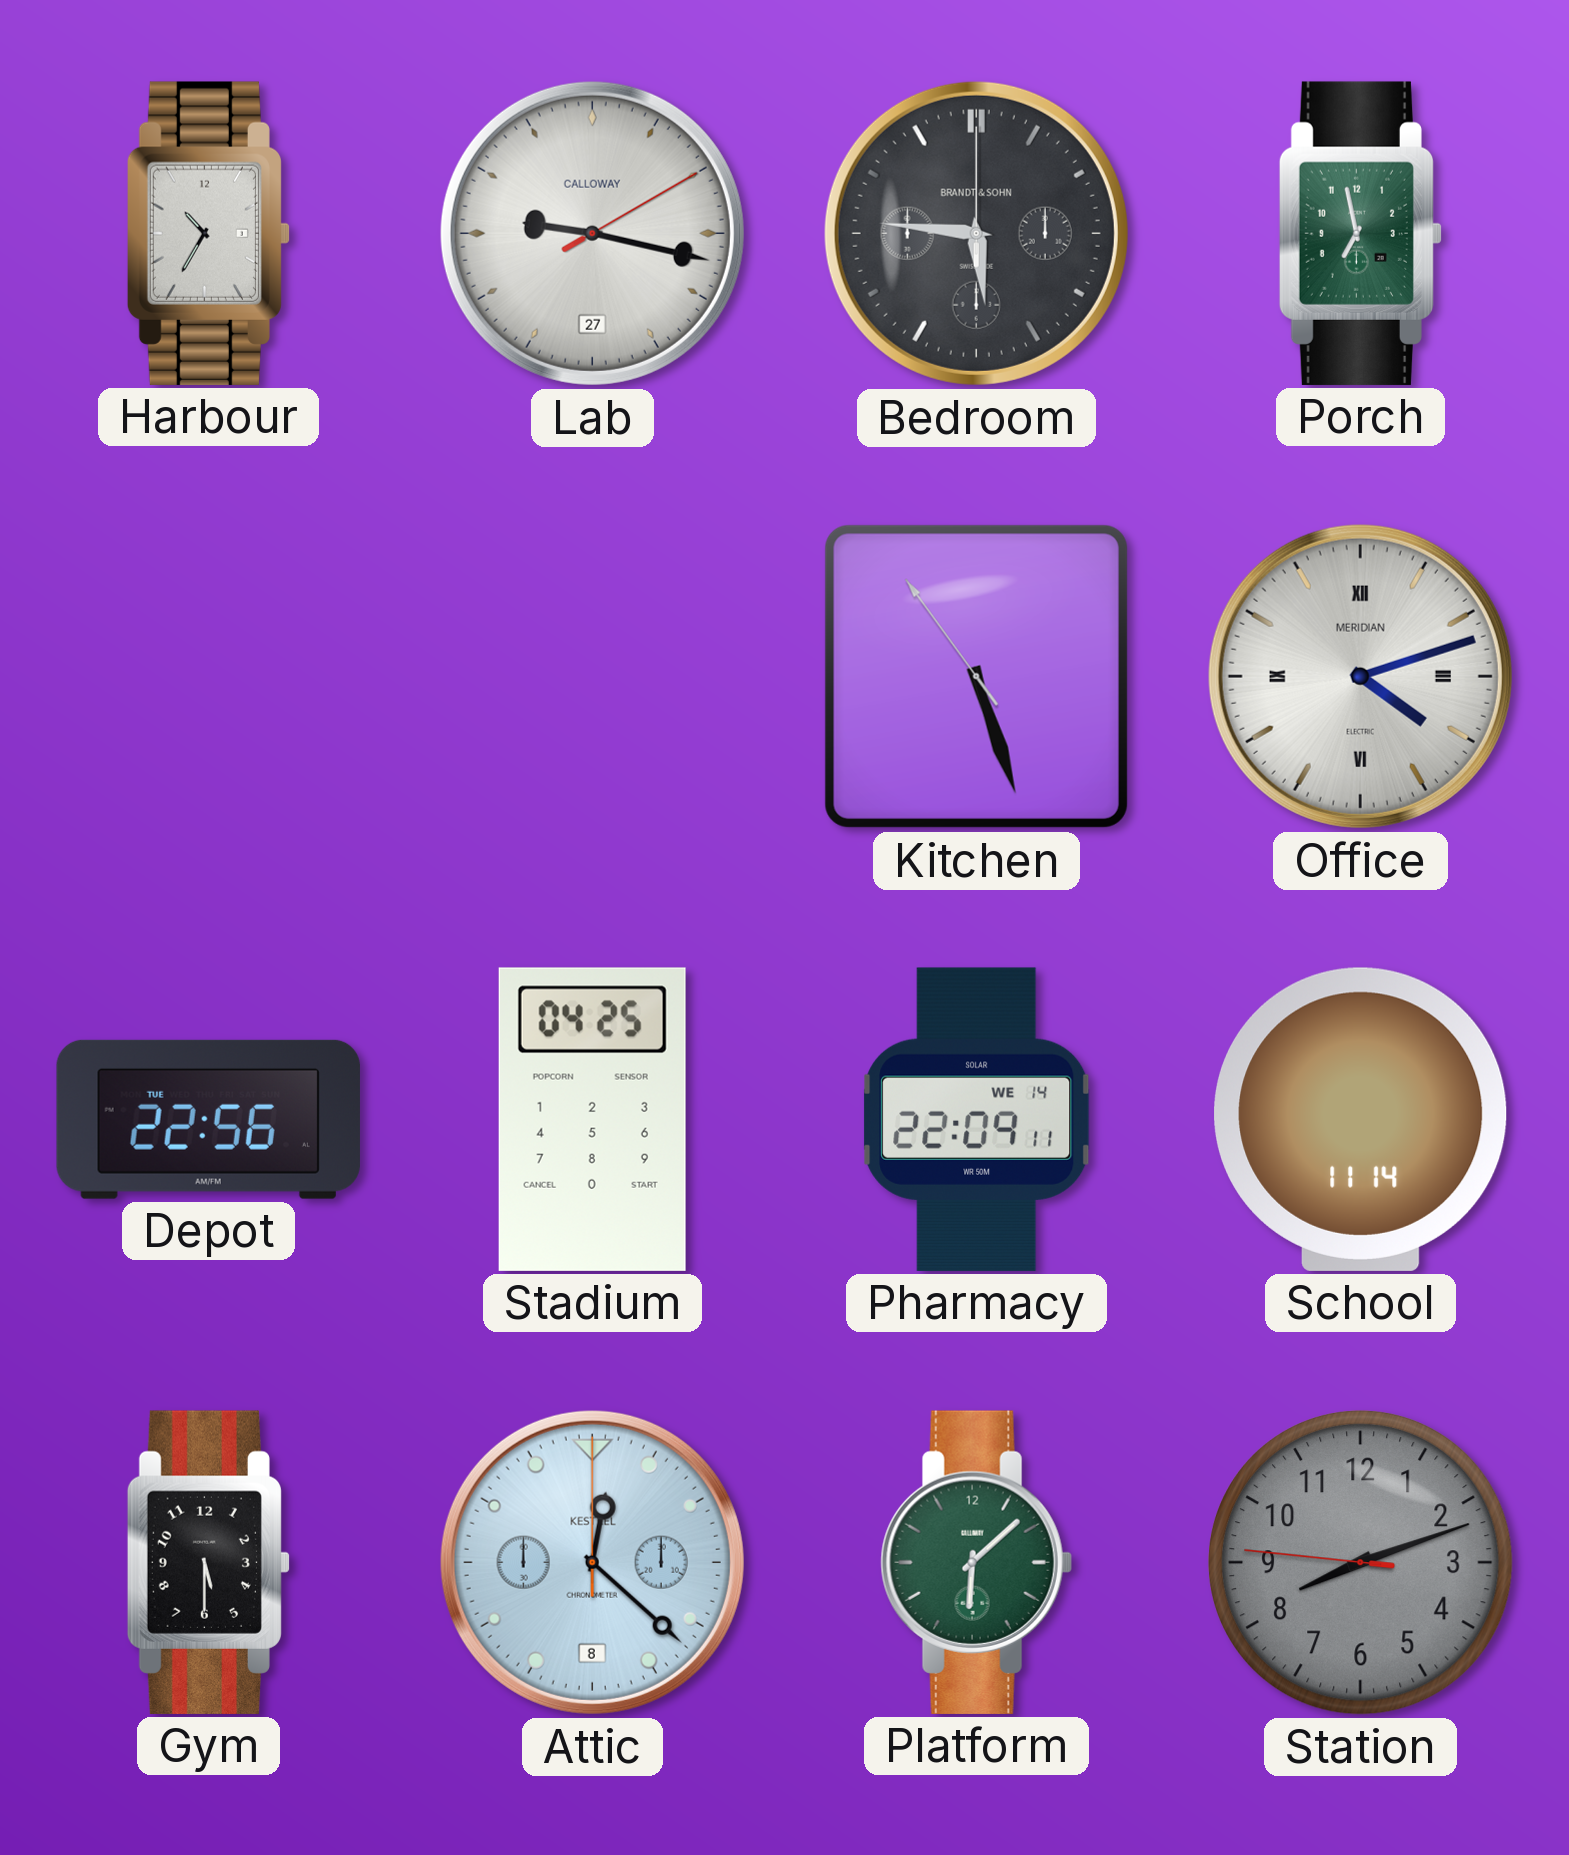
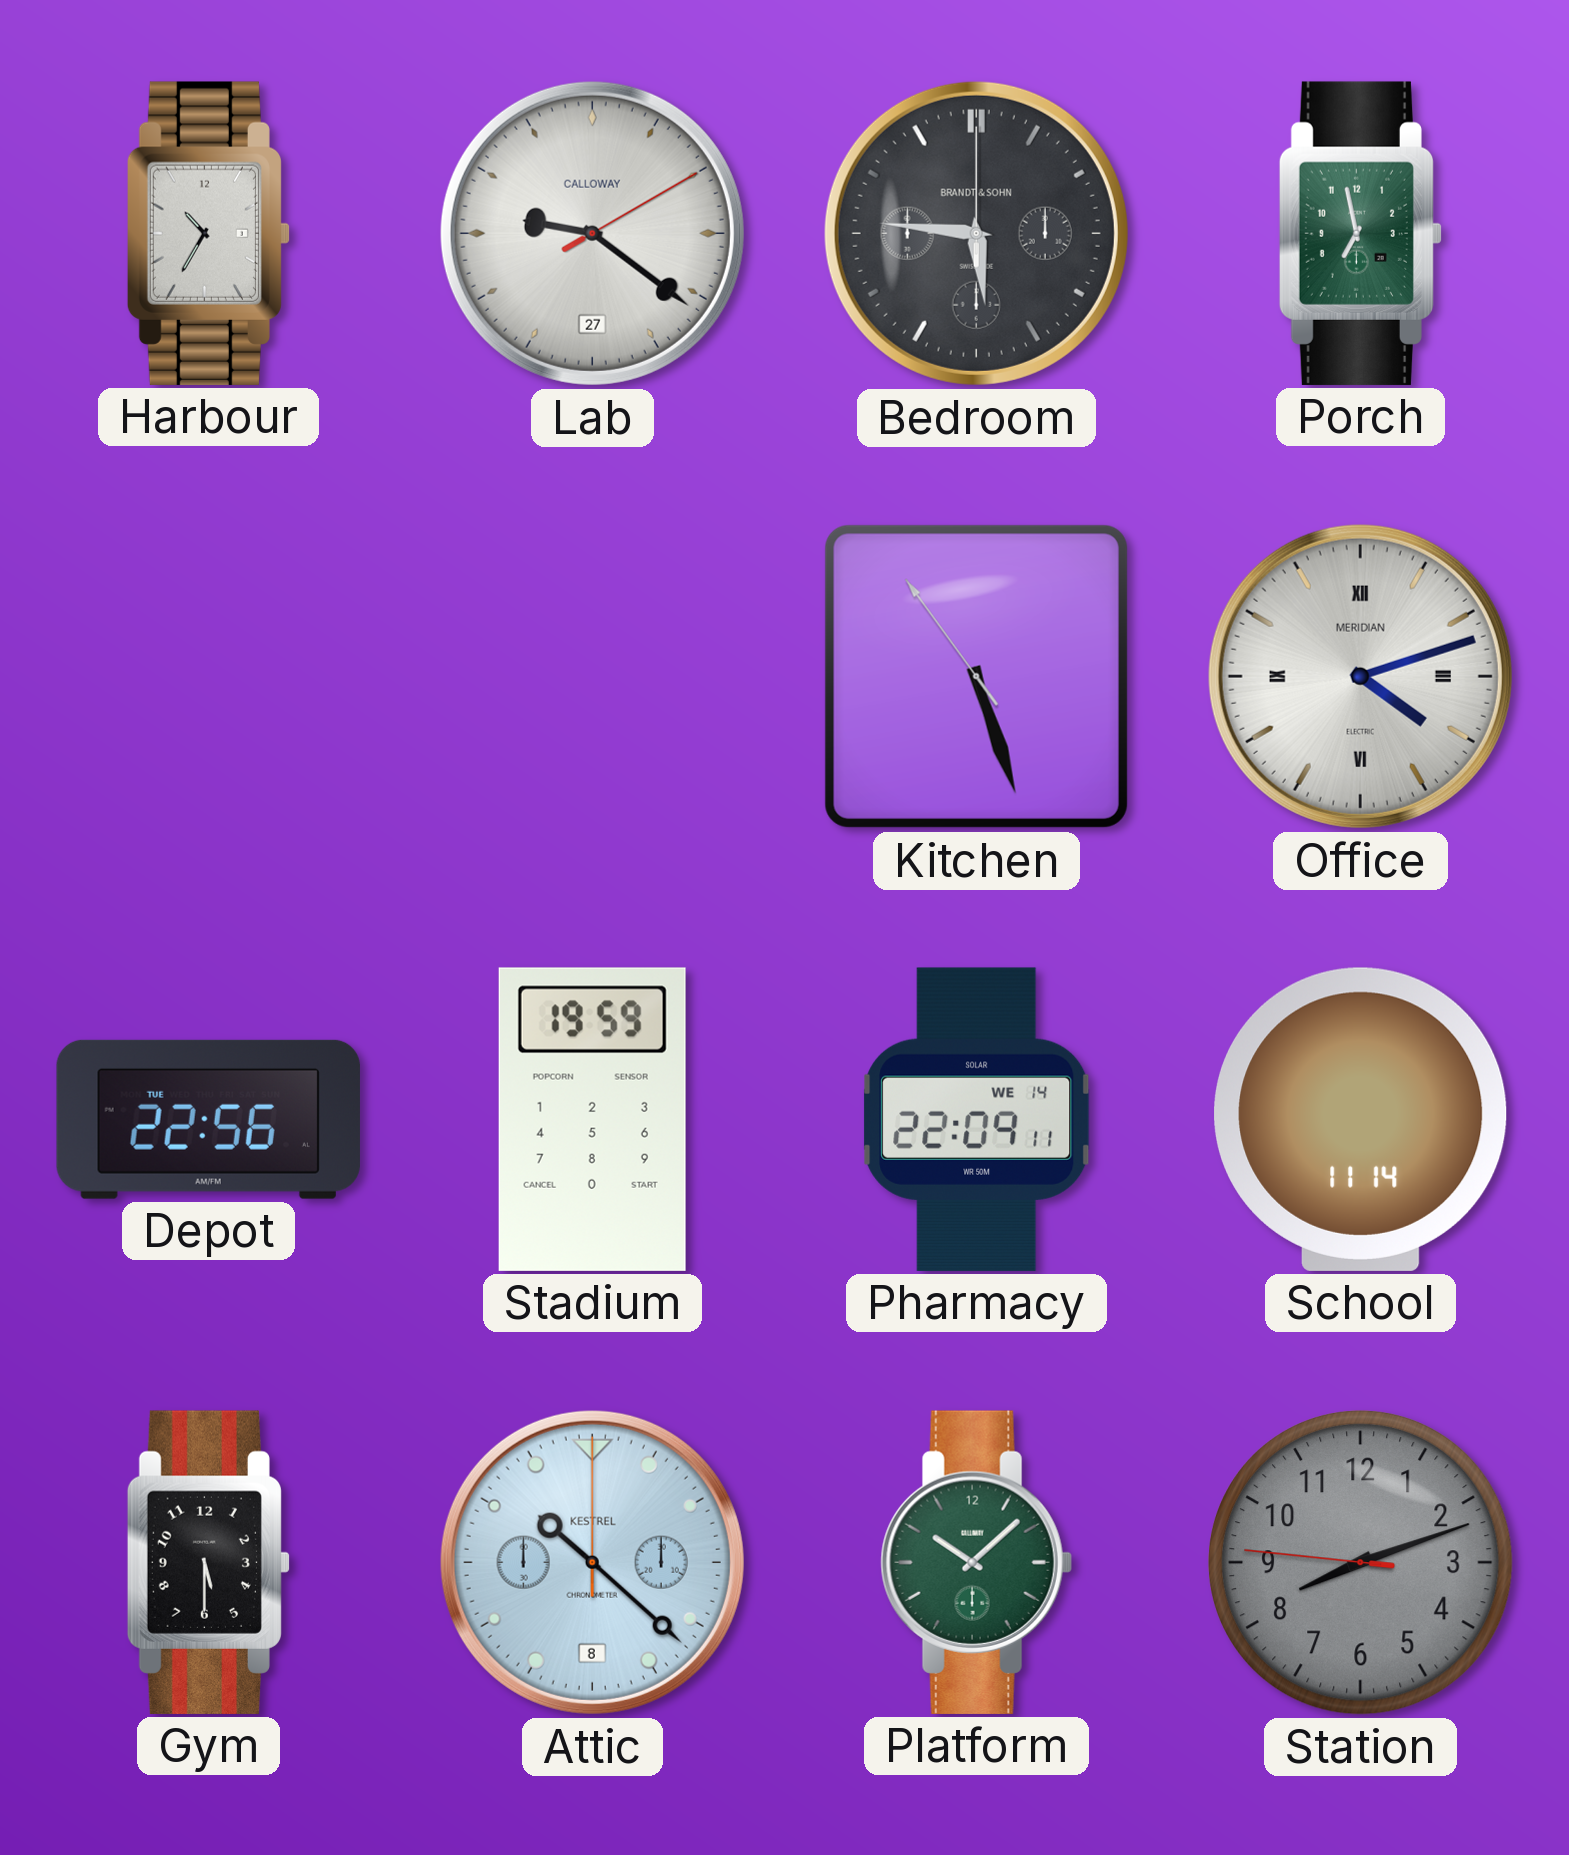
Lab: 9:17 -> 9:21 (592, 233)
Stadium: 04:25 -> 19:59 (592, 1119)
Attic: 12:22 -> 10:22 (592, 1562)
Platform: 6:08 -> 10:08 (976, 1562)
